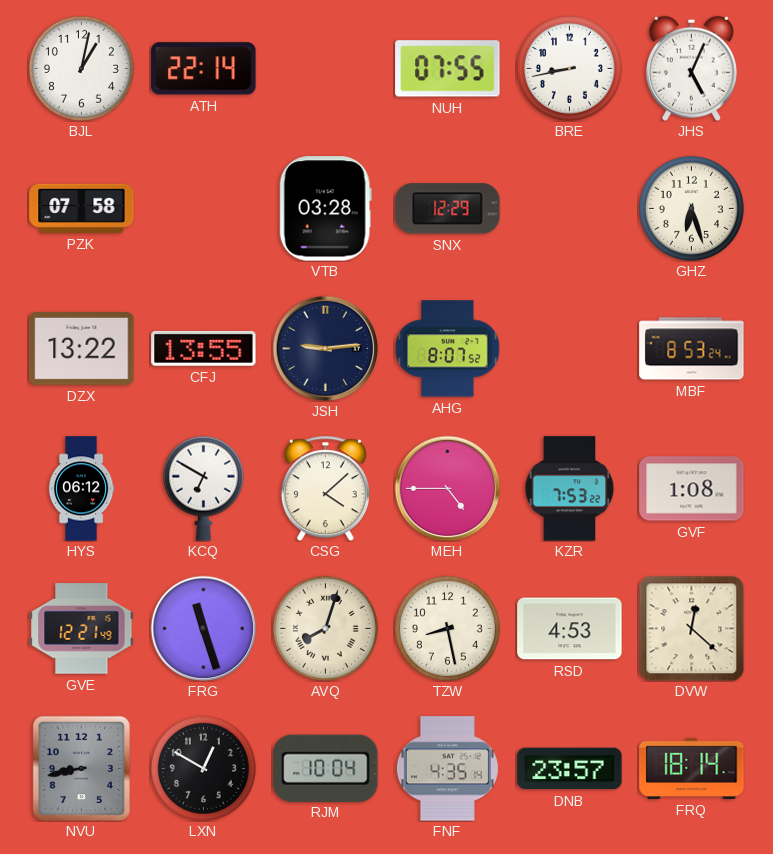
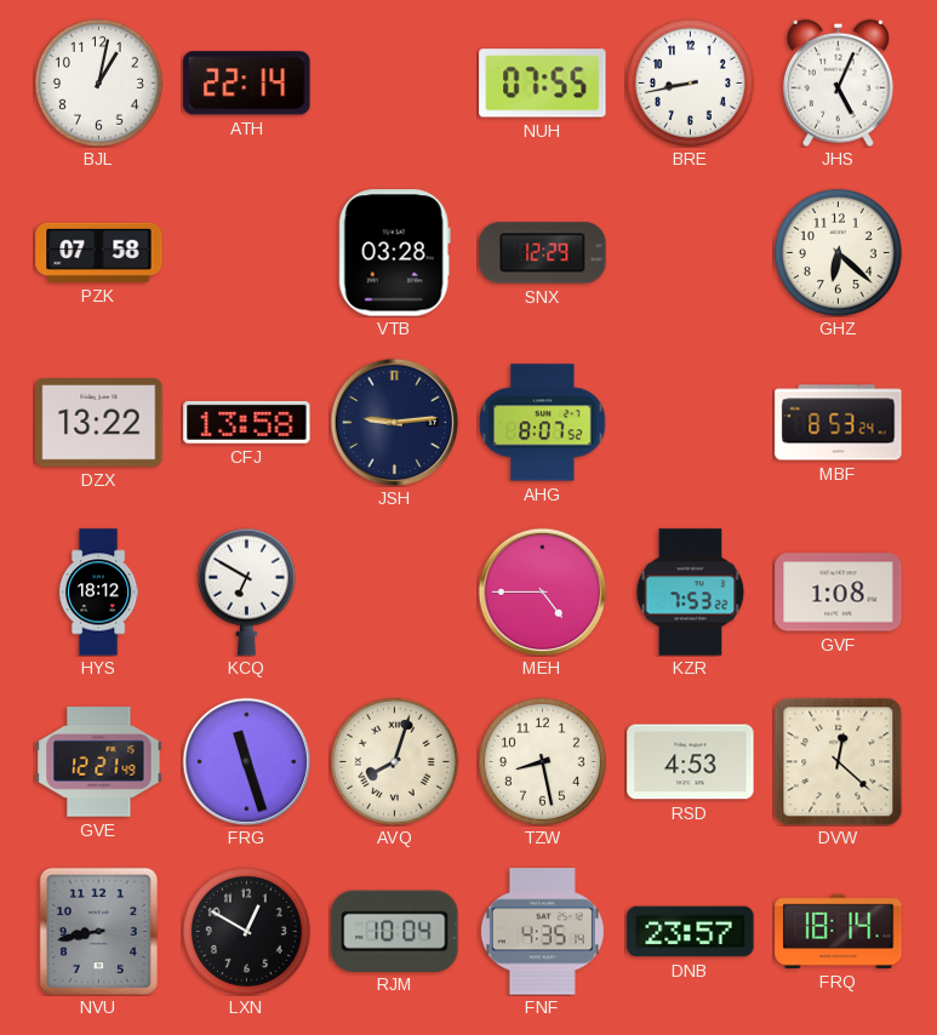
GHZ: 6:27 -> 6:22 (838, 252)
CFJ: 13:55 -> 13:58 (247, 422)
HYS: 06:12 -> 18:12 (98, 593)
CSG: 4:08 -> none (325, 488)
